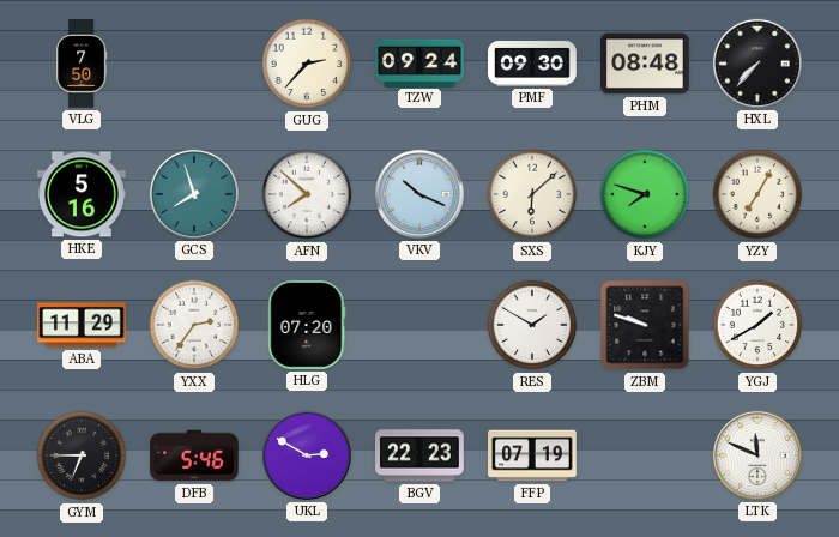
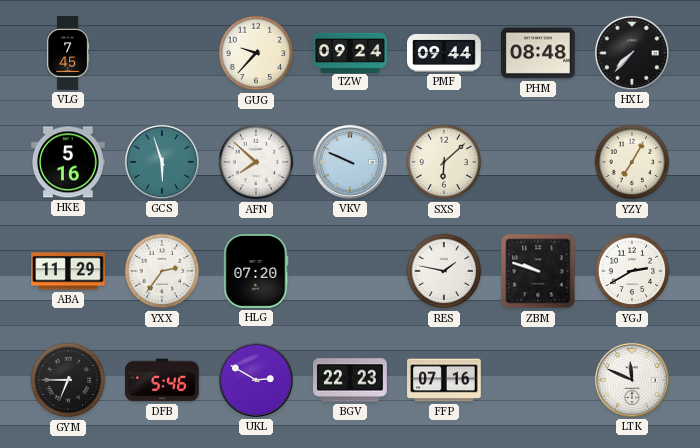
VLG: 7:50 -> 7:45 (68, 53)
GUG: 2:37 -> 9:37 (256, 53)
PMF: 09:30 -> 09:44 (444, 53)
GCS: 7:57 -> 5:57 (162, 162)
VKV: 10:19 -> 9:49 (350, 162)
KJY: 7:48 -> none (645, 194)
RES: 1:50 -> 1:47 (444, 271)
YGJ: 1:40 -> 2:40 (632, 271)
FFP: 07:19 -> 07:16 (444, 380)
